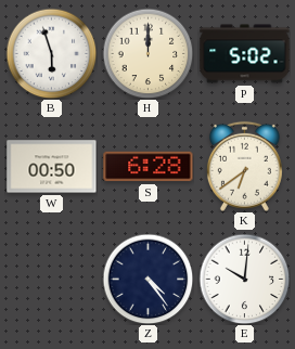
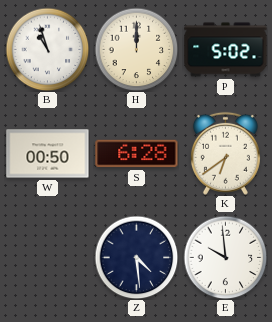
B: 5:57 -> 10:57 (47, 49)
Z: 4:24 -> 4:29 (136, 257)
E: 10:01 -> 9:59 (225, 257)
